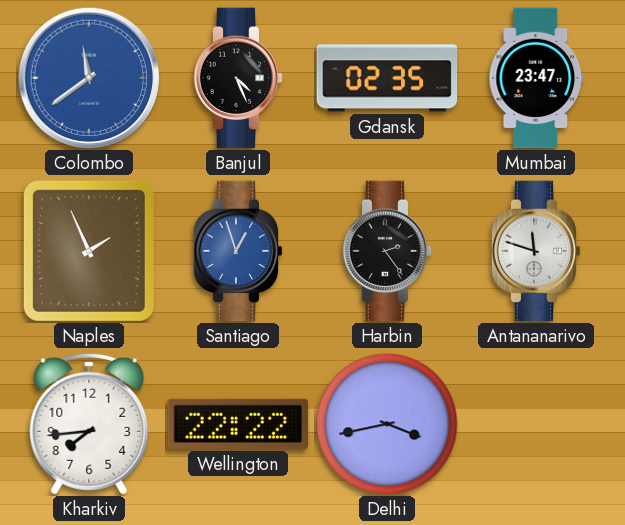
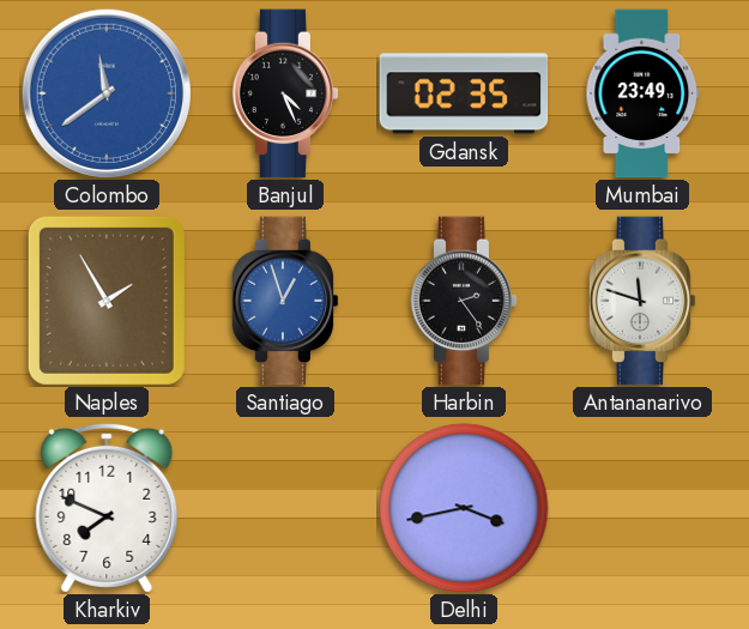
Mumbai: 23:47 -> 23:49 (642, 93)
Naples: 1:56 -> 1:55 (107, 301)
Kharkiv: 7:44 -> 7:49 (107, 508)
Wellington: 22:22 -> none (238, 424)
